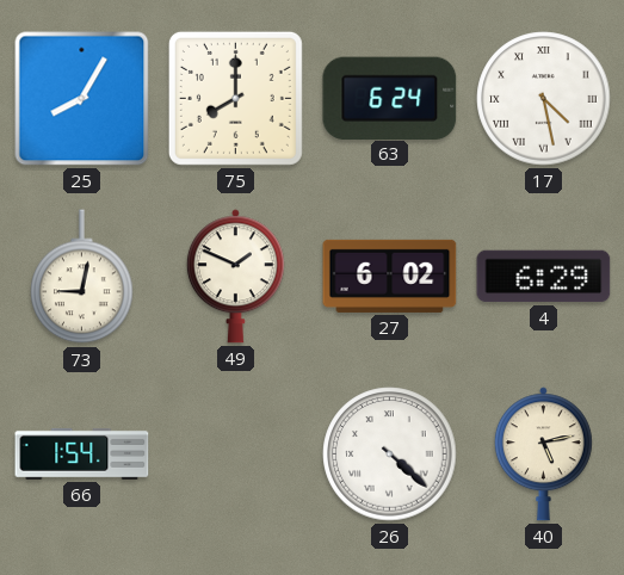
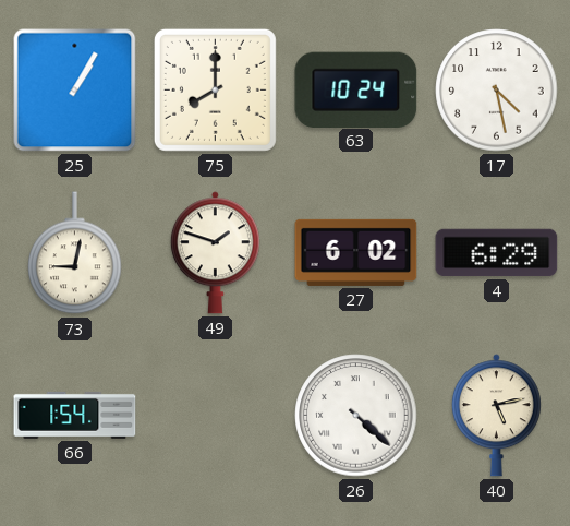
25: 8:05 -> 1:05 (75, 91)
63: 6:24 -> 10:24 (356, 89)
17 numerals: Roman -> Arabic (497, 91)
49: 1:49 -> 1:48 (215, 253)
